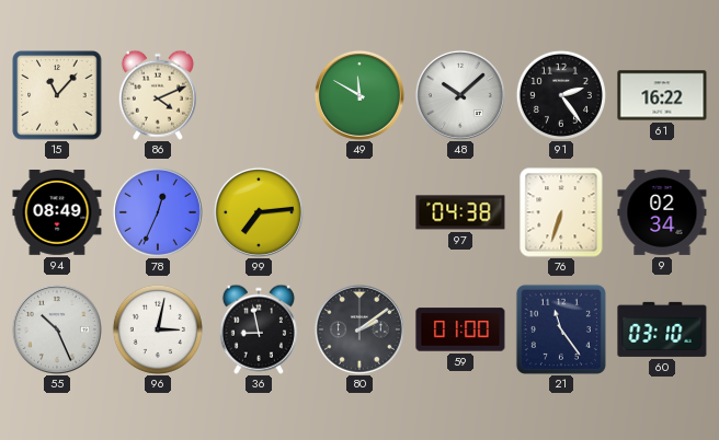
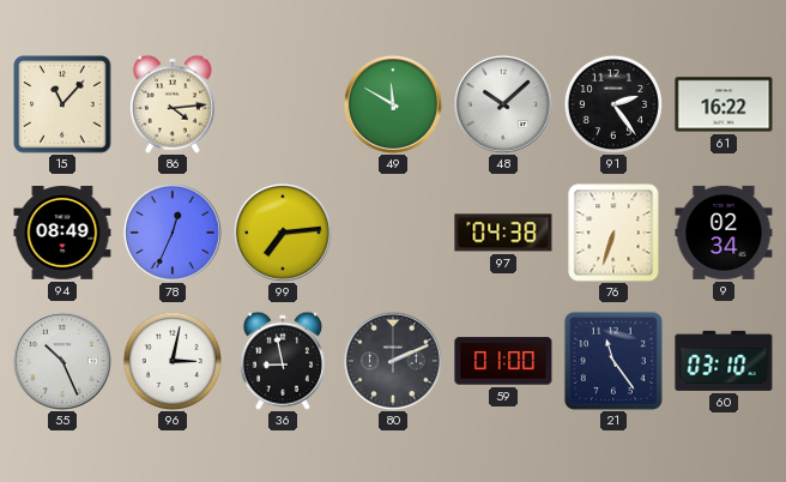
86: 4:11 -> 4:14 (173, 104)
80: 2:09 -> 2:11 (393, 361)
